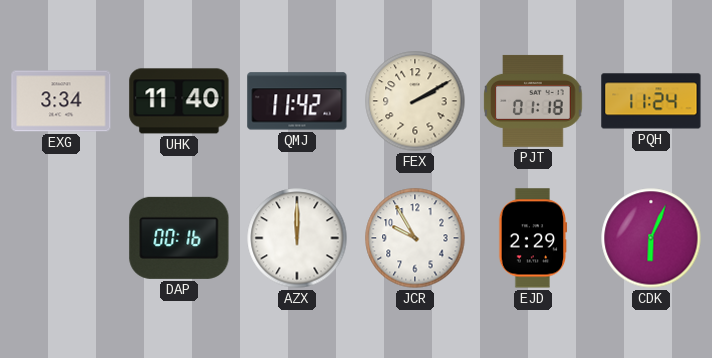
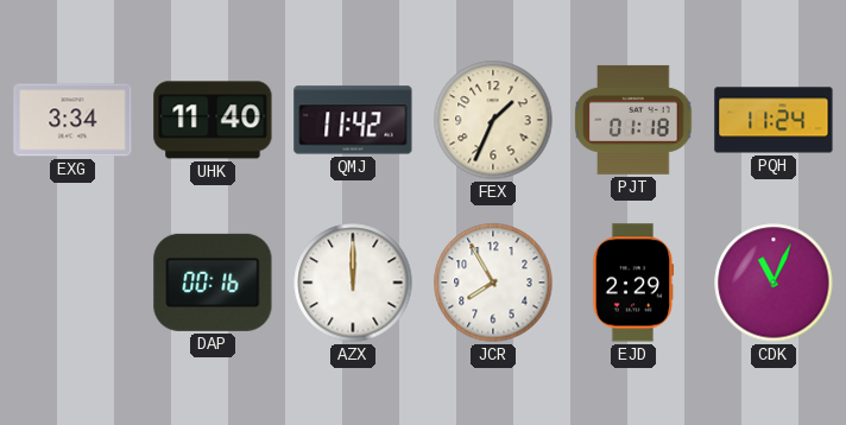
FEX: 2:10 -> 1:34 (493, 120)
JCR: 9:55 -> 7:55 (493, 283)
CDK: 6:04 -> 11:04 (774, 283)
